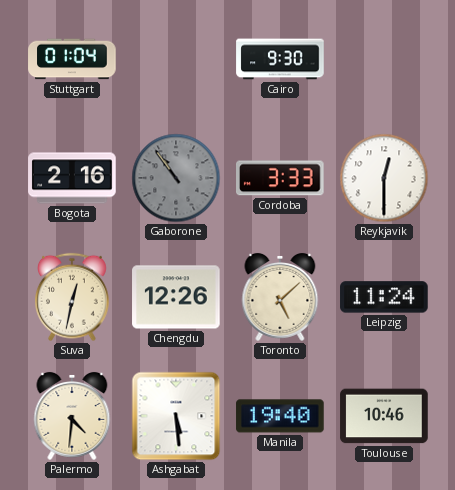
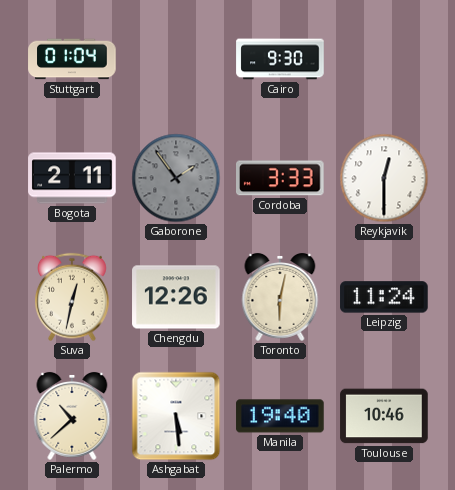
Bogota: 2:16 -> 2:11 (72, 178)
Gaborone: 10:54 -> 1:54 (176, 178)
Toronto: 5:08 -> 6:02 (280, 297)
Palermo: 4:31 -> 10:38 (72, 416)
